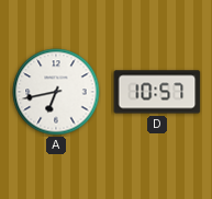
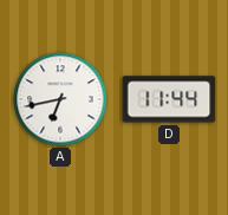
D: 10:57 -> 11:44 (169, 99)
